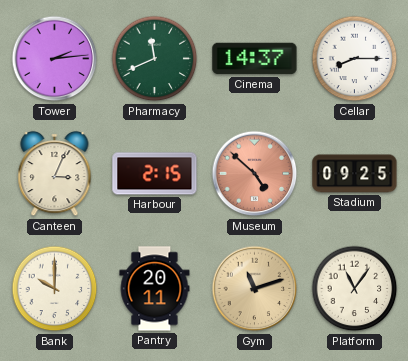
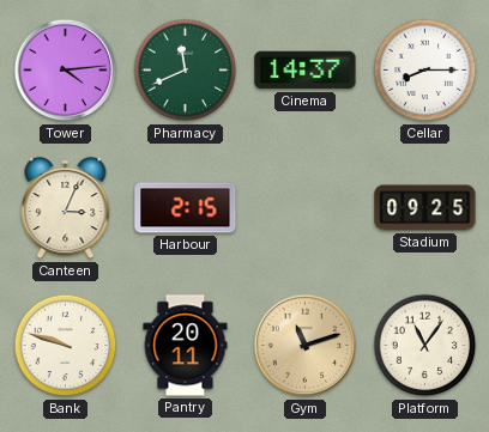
Tower: 2:14 -> 4:14 (66, 71)
Museum: 4:52 -> none (255, 174)
Bank: 10:00 -> 9:48 (66, 346)
